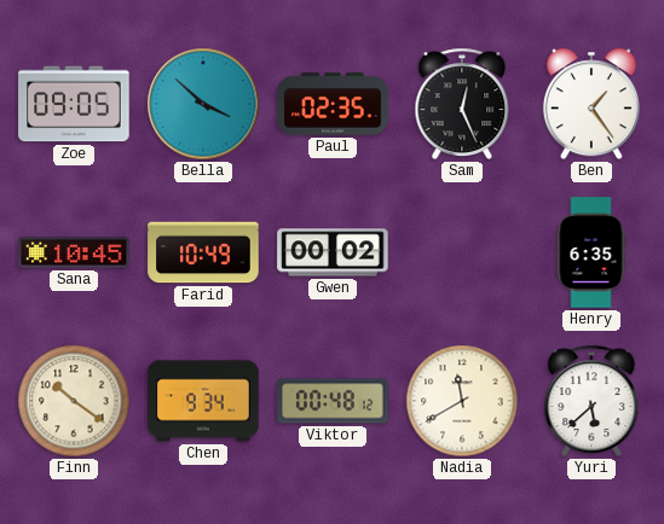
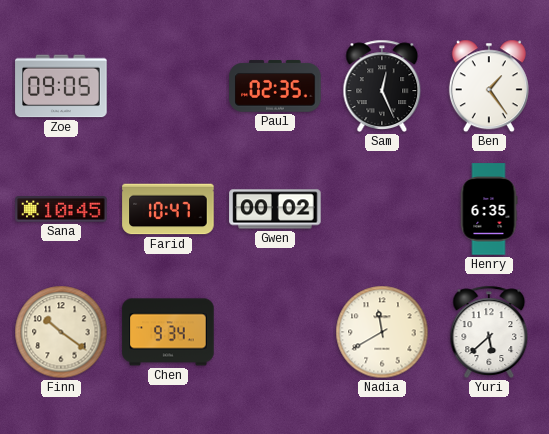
Bella: 3:52 -> none (203, 104)
Farid: 10:49 -> 10:47 (168, 209)
Viktor: 00:48 -> none (333, 401)
